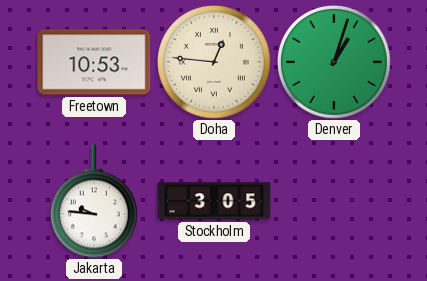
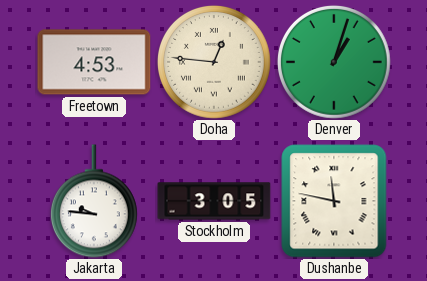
Freetown: 10:53 -> 4:53 (94, 62)
Dushanbe: none -> 11:47 (334, 201)
